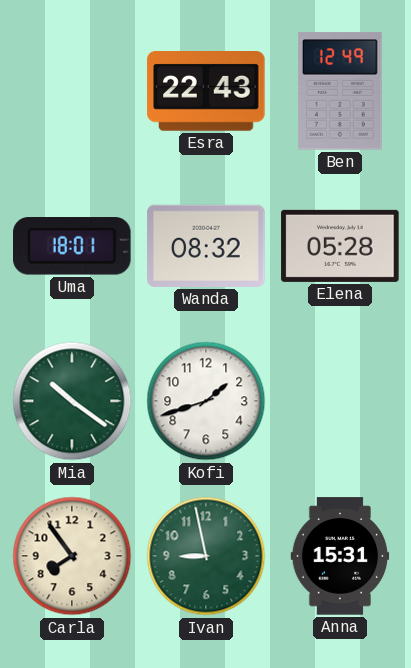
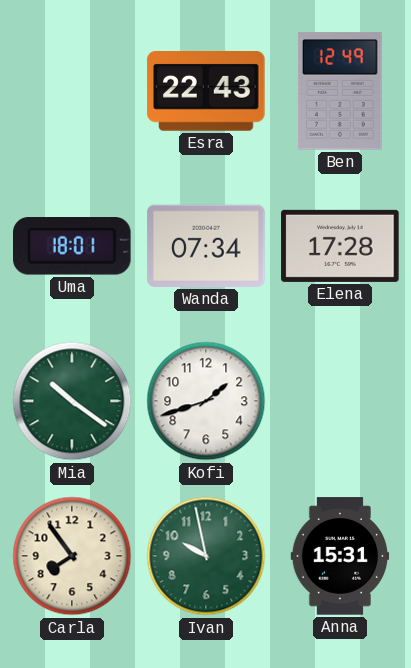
Wanda: 08:32 -> 07:34 (206, 246)
Elena: 05:28 -> 17:28 (340, 246)
Ivan: 8:58 -> 9:58 (206, 556)
